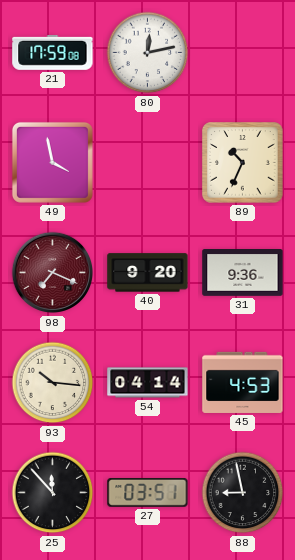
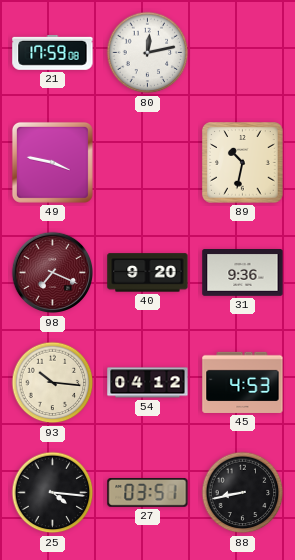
49: 3:58 -> 3:47 (52, 162)
89: 10:34 -> 10:32 (243, 163)
54: 04:14 -> 04:12 (148, 383)
25: 11:53 -> 4:16 (53, 493)
88: 8:58 -> 8:43 (243, 493)
